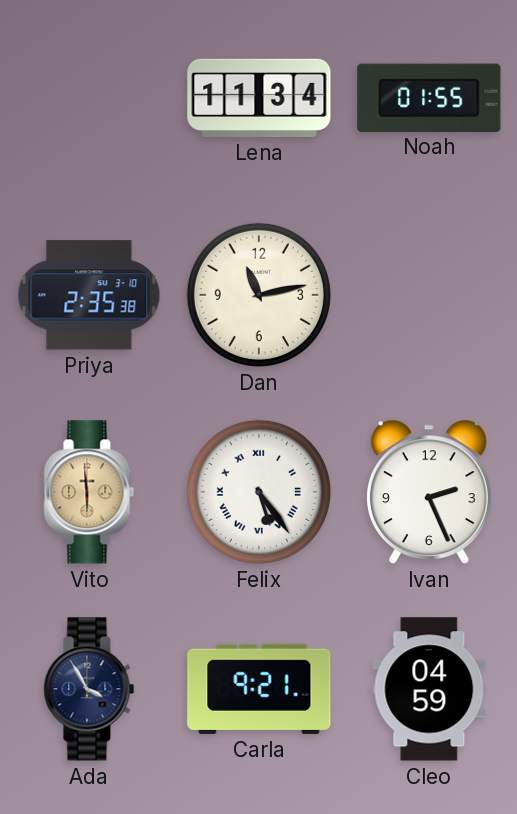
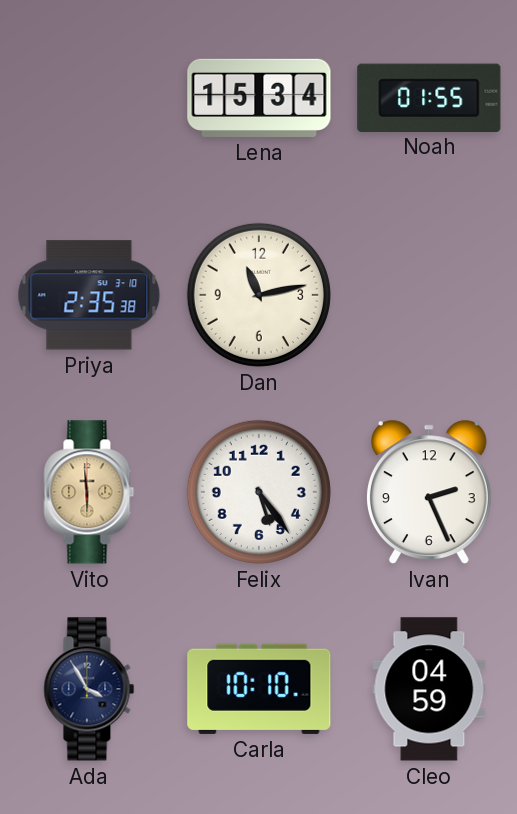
Lena: 11:34 -> 15:34 (259, 98)
Felix numerals: Roman -> Arabic (259, 492)
Carla: 9:21 -> 10:10 (259, 689)
